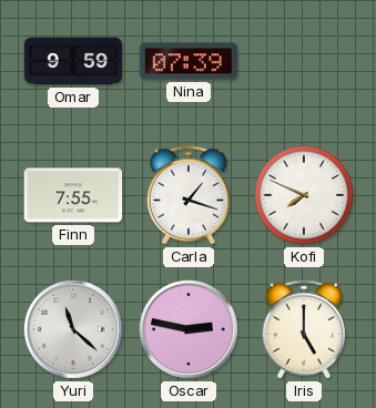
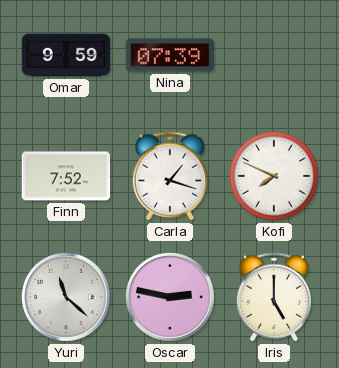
Finn: 7:55 -> 7:52 (66, 176)
